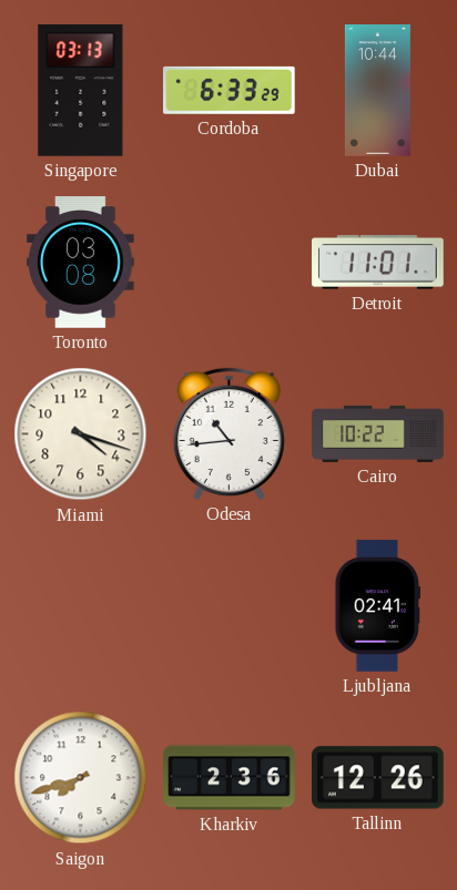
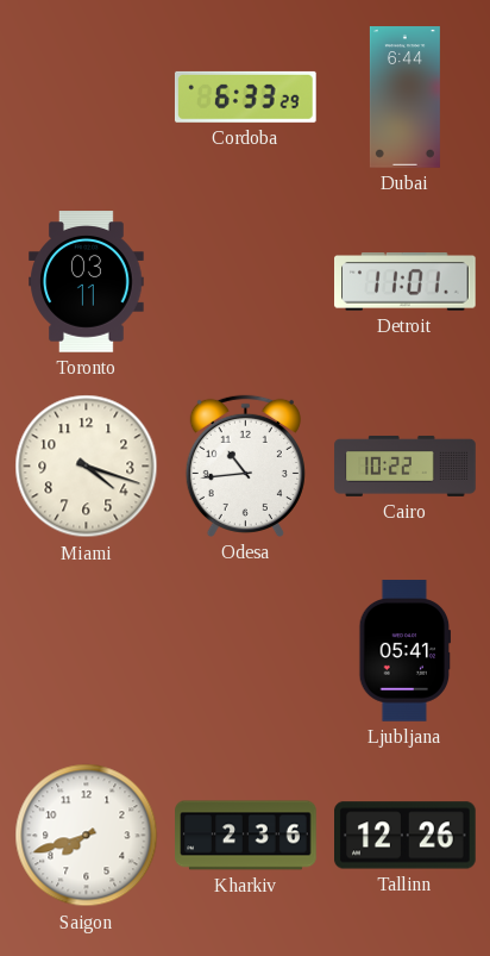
Singapore: 03:13 -> none (81, 91)
Dubai: 10:44 -> 6:44 (404, 98)
Toronto: 03:08 -> 03:11 (87, 282)
Ljubljana: 02:41 -> 05:41 (406, 651)
